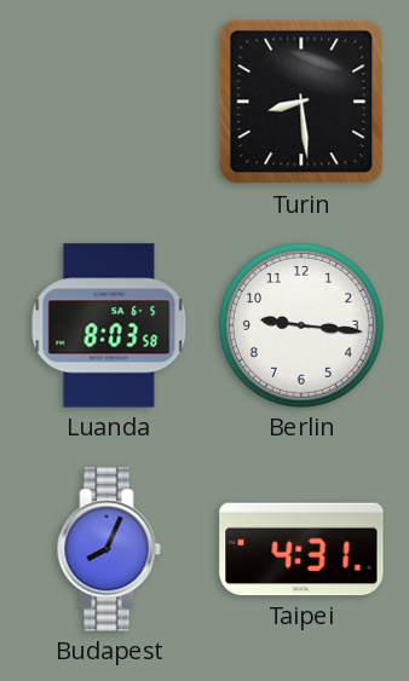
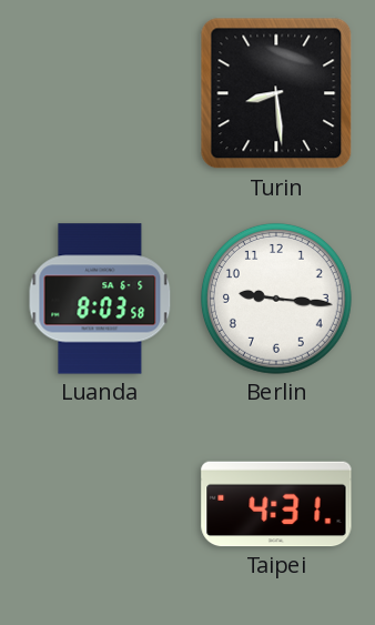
Budapest: 8:04 -> none (109, 549)
